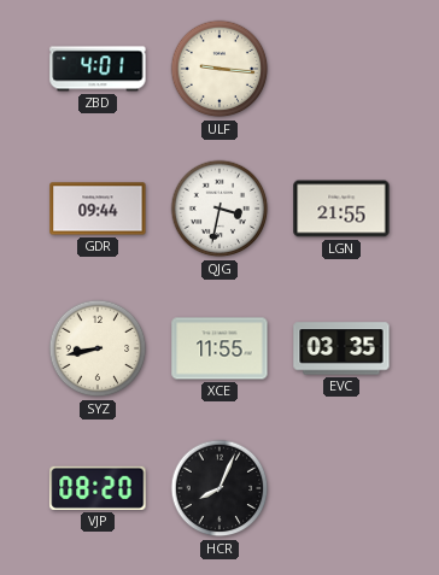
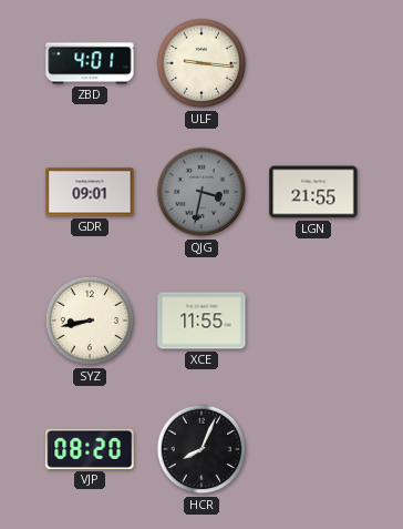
GDR: 09:44 -> 09:01 (90, 192)
QJG dial: white -> grey (201, 192)
EVC: 03:35 -> none (341, 348)
